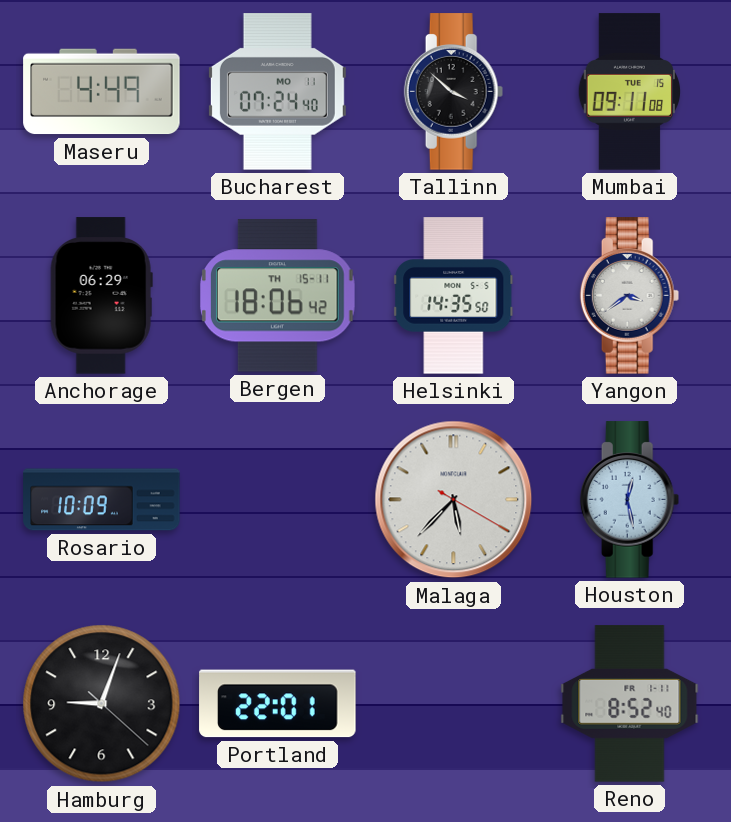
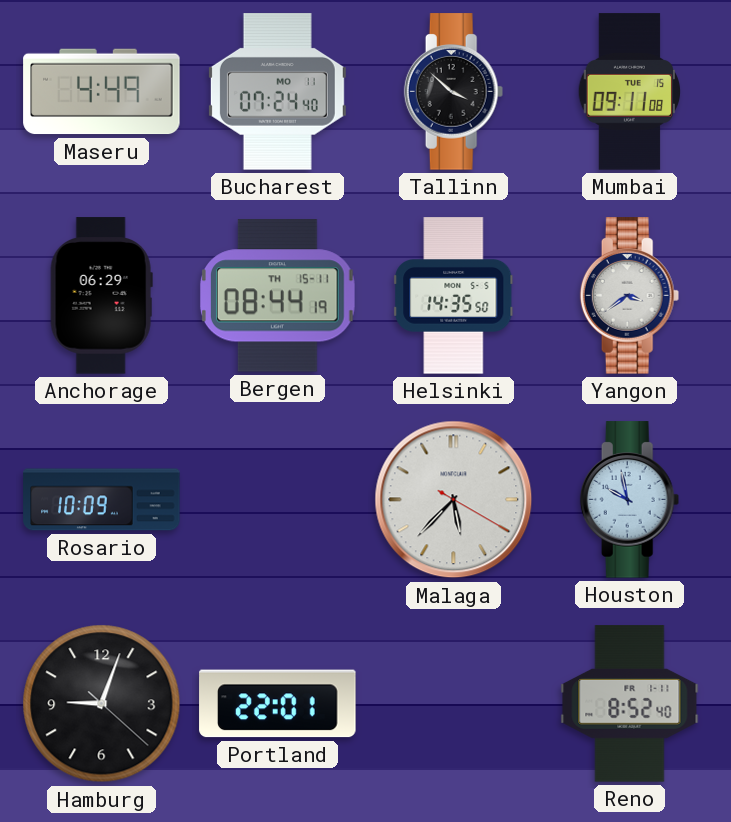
Bergen: 18:06 -> 08:44 (277, 296)
Houston: 12:28 -> 9:58 (630, 500)
